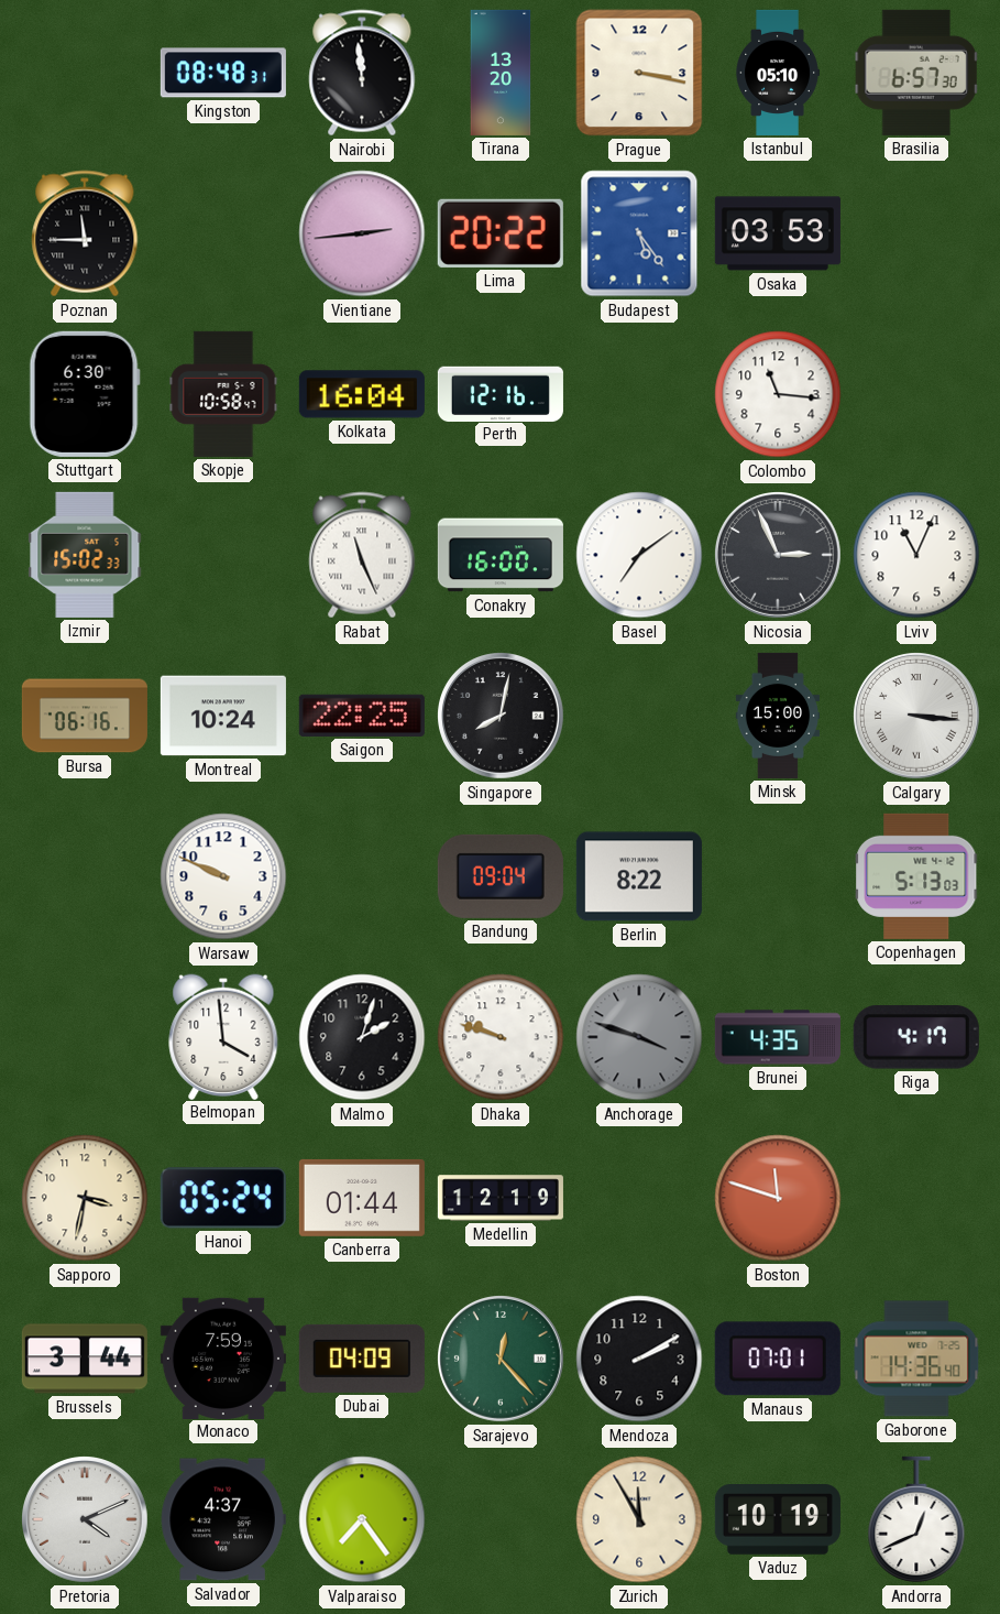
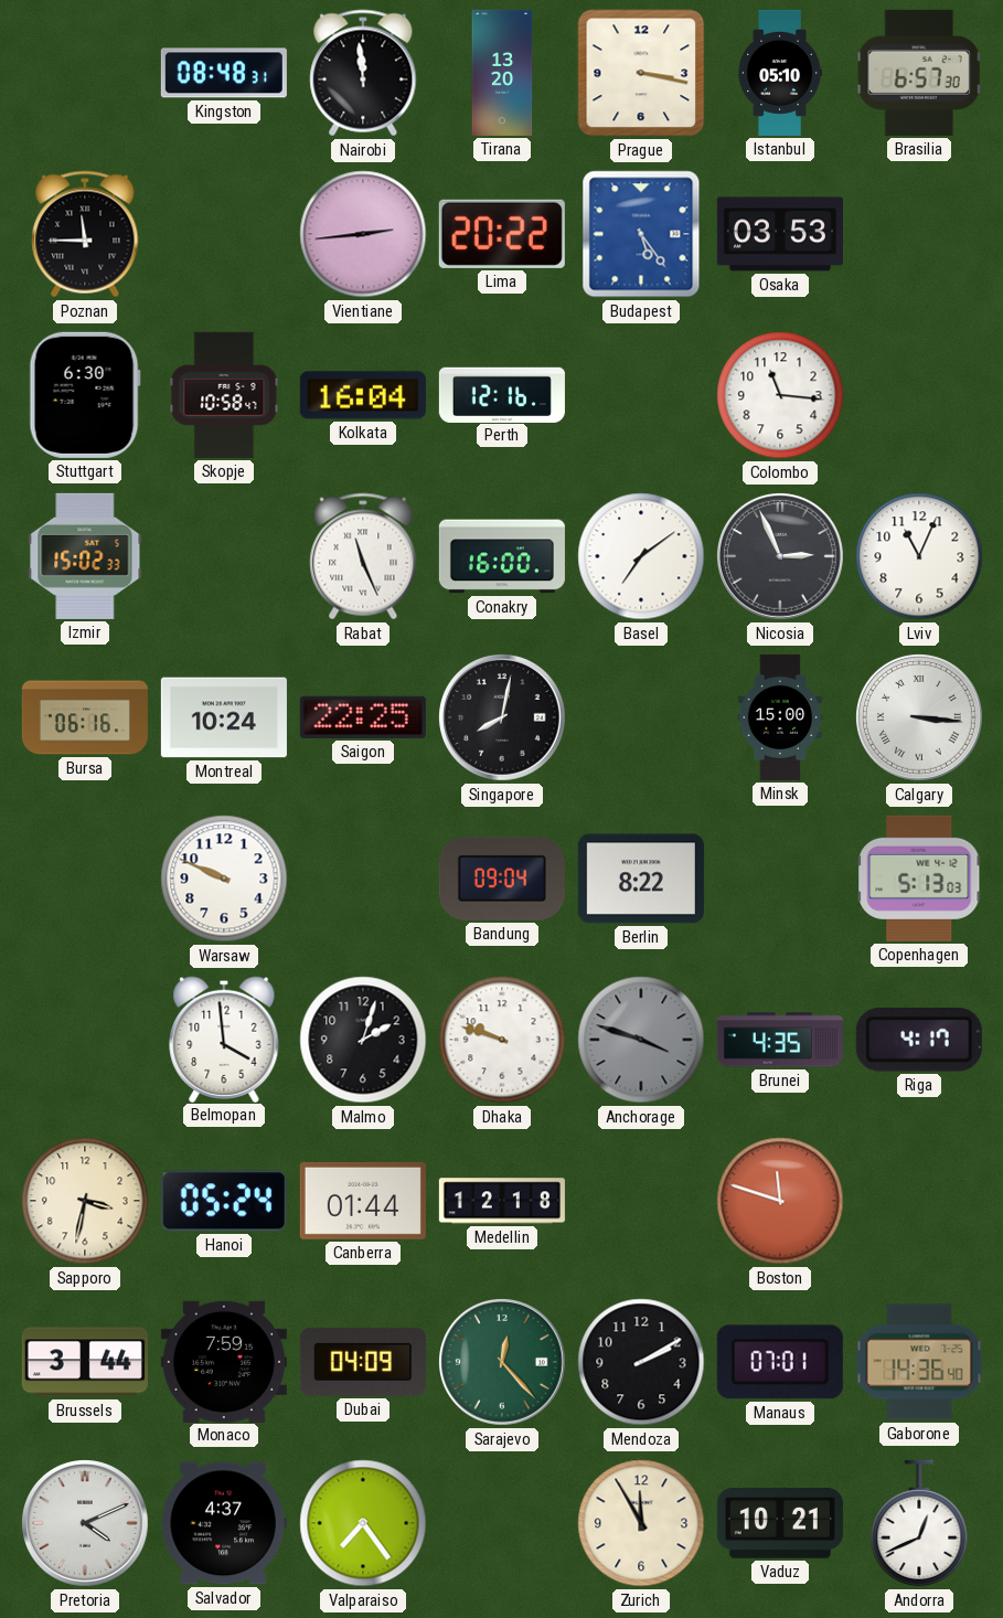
Medellin: 12:19 -> 12:18 (502, 1201)
Vaduz: 10:19 -> 10:21 (780, 1524)
